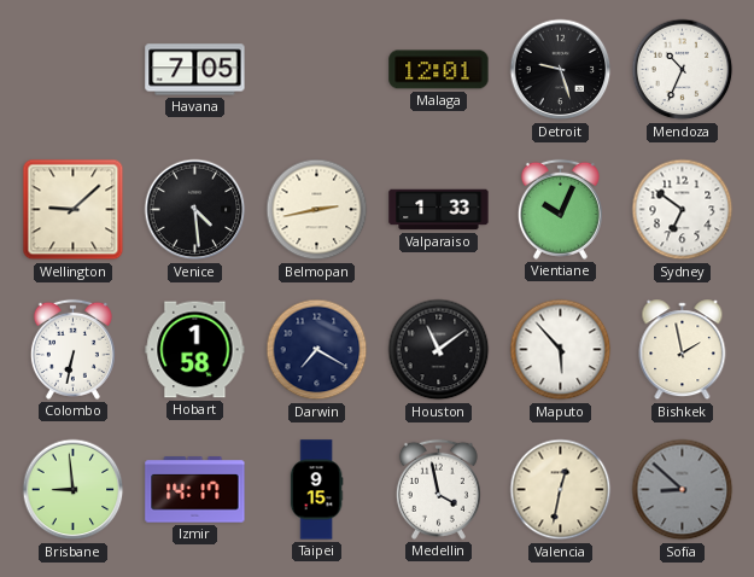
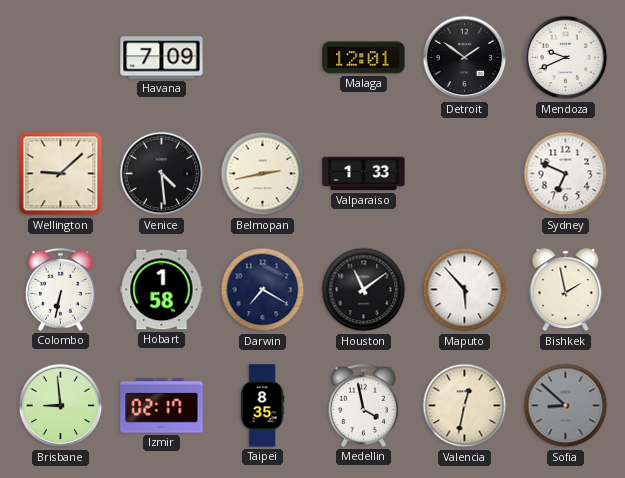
Havana: 7:05 -> 7:09 (162, 58)
Detroit: 9:27 -> 1:51 (465, 58)
Mendoza: 10:34 -> 9:41 (566, 58)
Vientiane: 10:04 -> none (560, 209)
Sydney: 6:51 -> 6:49 (566, 174)
Izmir: 14:17 -> 02:17 (162, 406)
Taipei: 9:15 -> 8:35 (262, 406)
